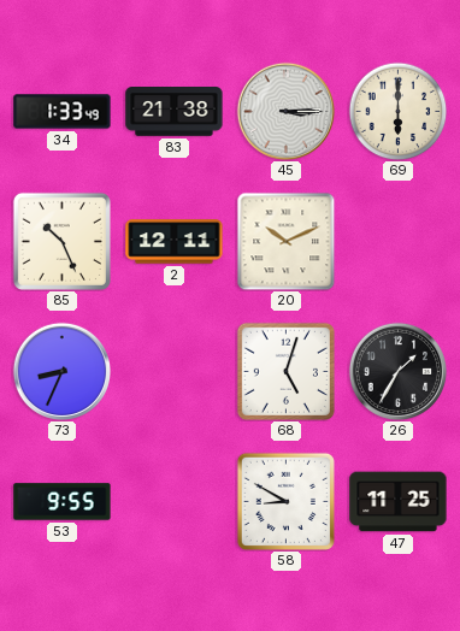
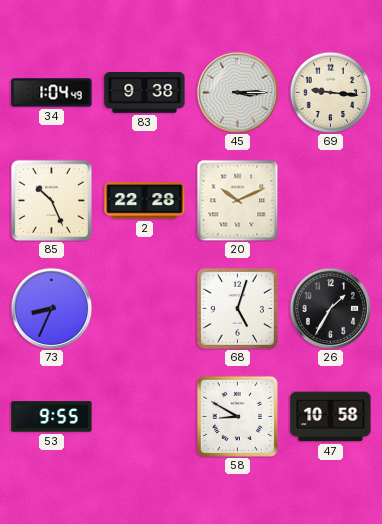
34: 1:33 -> 1:04 (52, 93)
83: 21:38 -> 9:38 (145, 93)
69: 6:00 -> 9:16 (330, 92)
2: 12:11 -> 22:28 (145, 201)
47: 11:25 -> 10:58 (331, 417)
